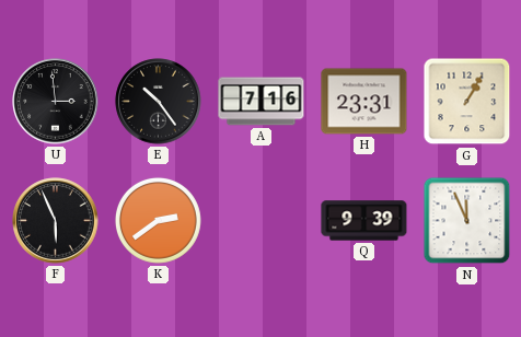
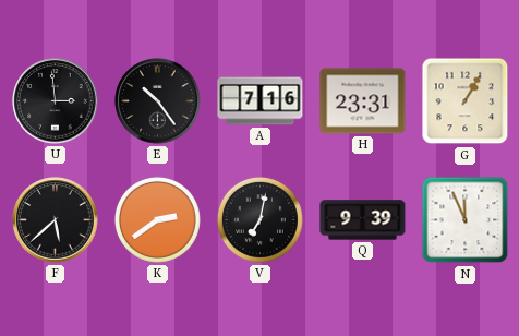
F: 5:56 -> 5:38 (56, 220)
V: none -> 7:02 (259, 219)
